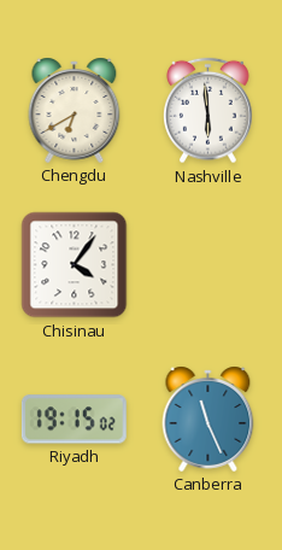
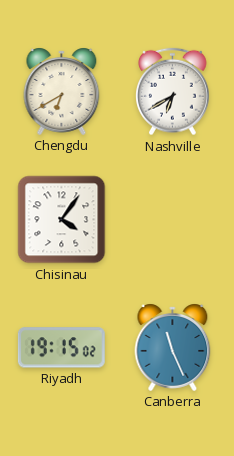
Nashville: 5:59 -> 6:40 (173, 92)
